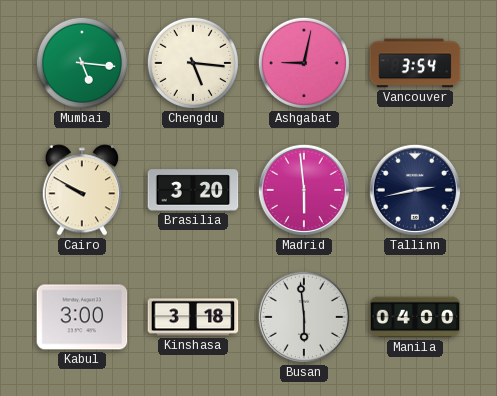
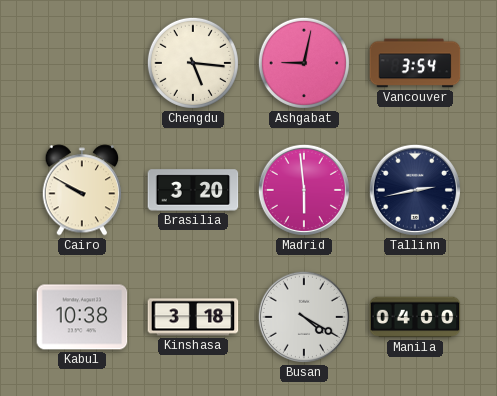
Mumbai: 5:16 -> none (82, 63)
Kabul: 3:00 -> 10:38 (82, 317)
Busan: 5:59 -> 4:20 (304, 317)
